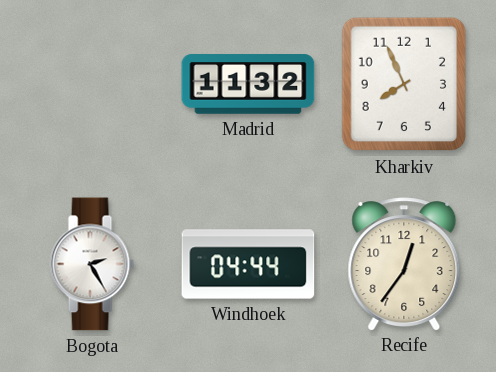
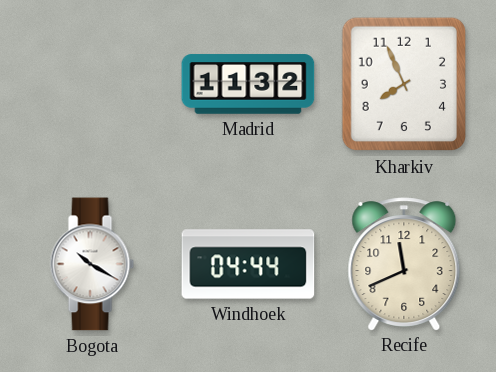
Bogota: 2:25 -> 10:20 (92, 264)
Recife: 12:36 -> 11:41 (404, 264)
